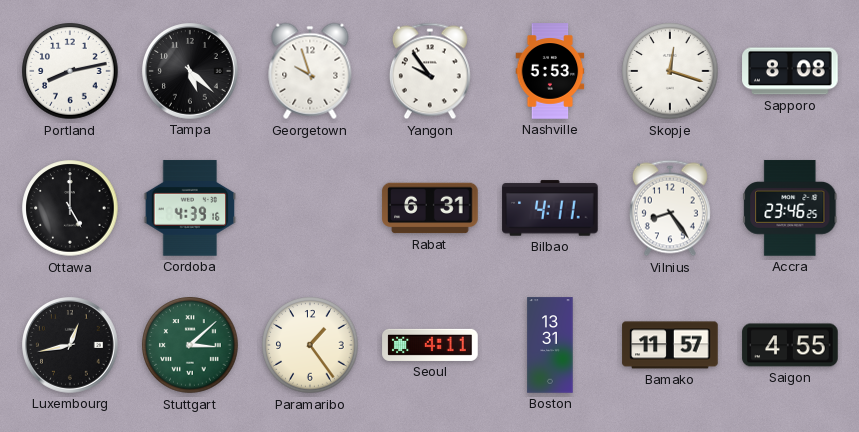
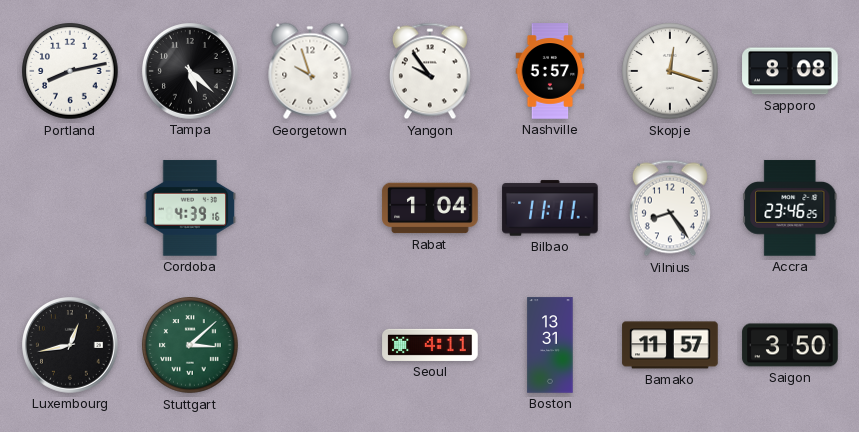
Nashville: 5:53 -> 5:57 (550, 71)
Ottawa: 5:00 -> none (70, 208)
Rabat: 6:31 -> 1:04 (430, 208)
Bilbao: 4:11 -> 11:11 (550, 208)
Paramaribo: 1:24 -> none (310, 345)
Saigon: 4:55 -> 3:50 (790, 345)
